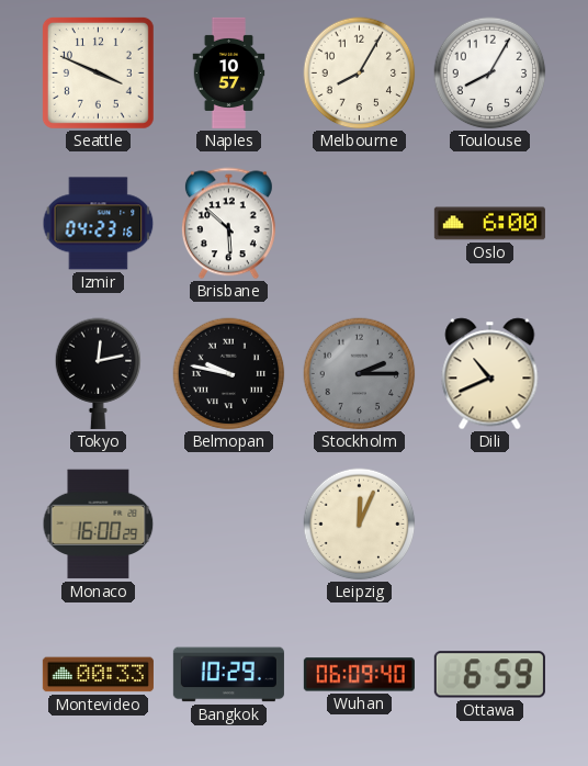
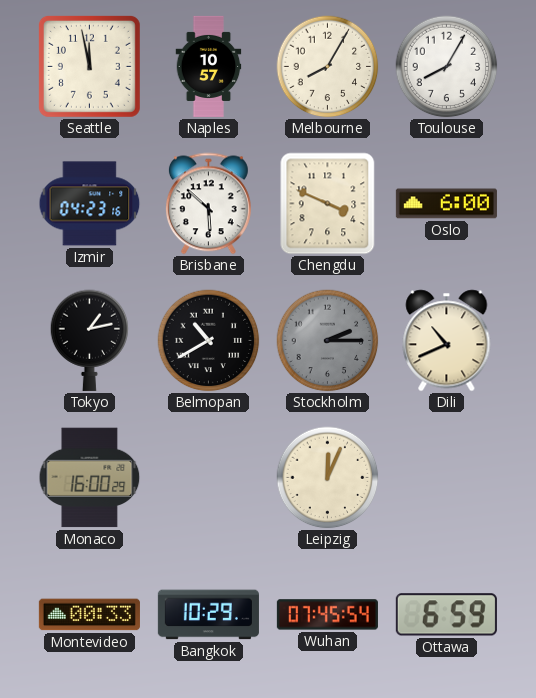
Seattle: 3:49 -> 11:58 (89, 66)
Chengdu: none -> 3:49 (328, 204)
Tokyo: 12:13 -> 1:13 (90, 340)
Belmopan: 9:47 -> 10:40 (209, 341)
Wuhan: 06:09 -> 07:45 (327, 615)
